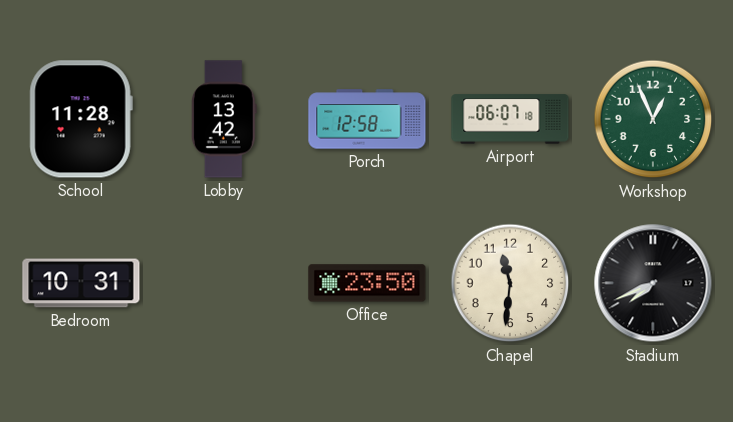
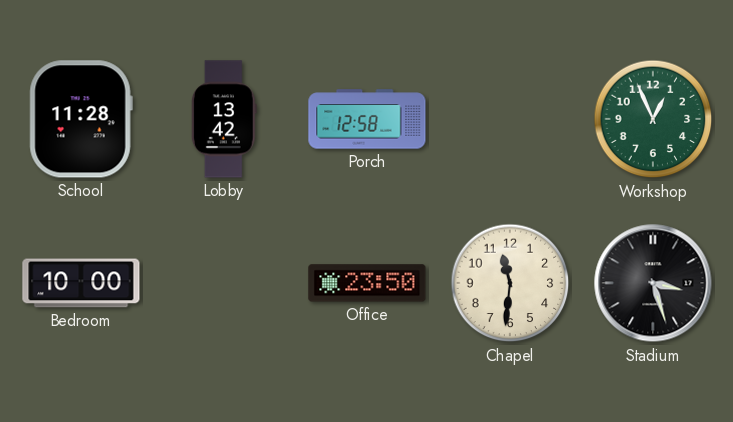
Airport: 06:07 -> none (510, 119)
Bedroom: 10:31 -> 10:00 (81, 283)
Stadium: 7:41 -> 3:27 (653, 283)
